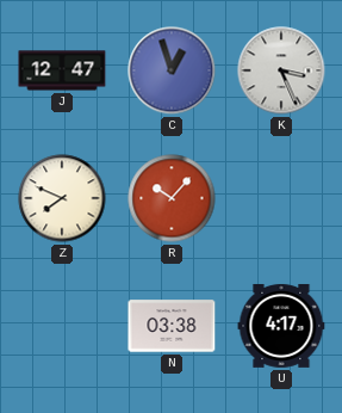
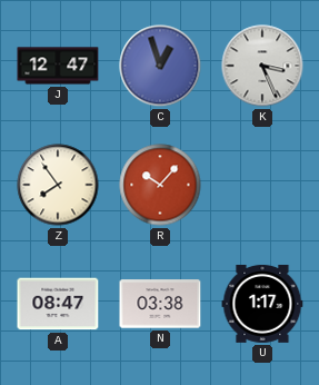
Z: 7:49 -> 7:54 (58, 185)
A: none -> 08:47 (58, 304)
U: 4:17 -> 1:17 (262, 304)
